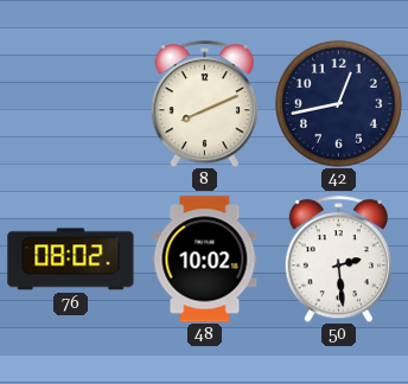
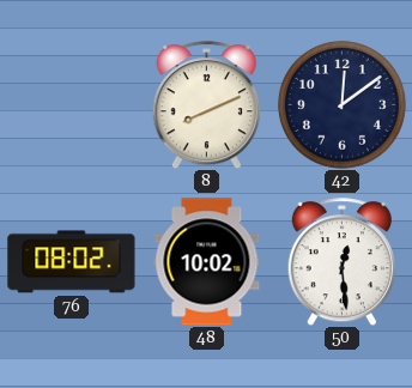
42: 12:43 -> 12:09 (341, 104)
50: 2:29 -> 12:29 (341, 262)
